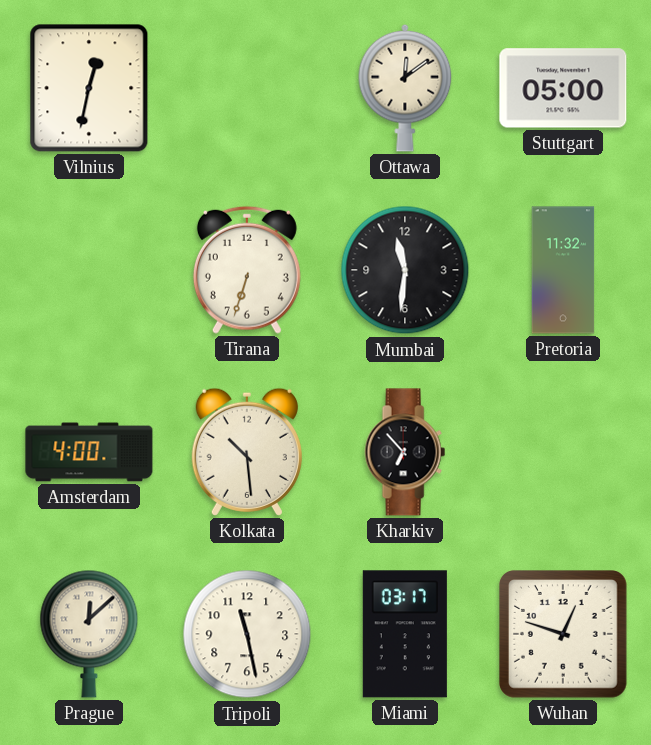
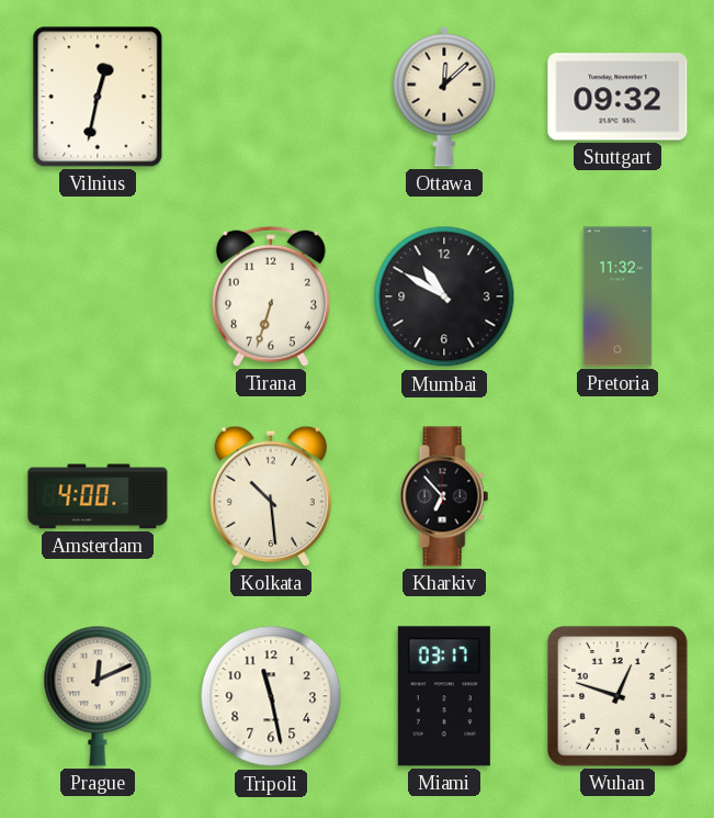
Ottawa: 12:09 -> 12:08 (444, 97)
Stuttgart: 05:00 -> 09:32 (617, 97)
Mumbai: 11:31 -> 10:50 (444, 296)
Prague: 12:08 -> 12:11 (98, 696)
